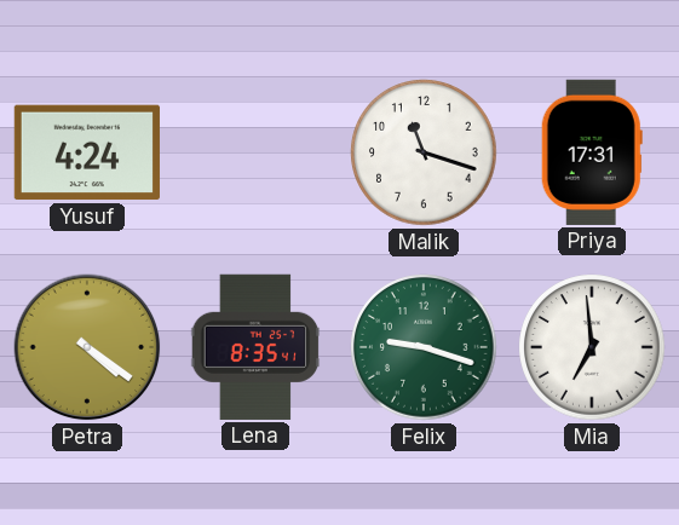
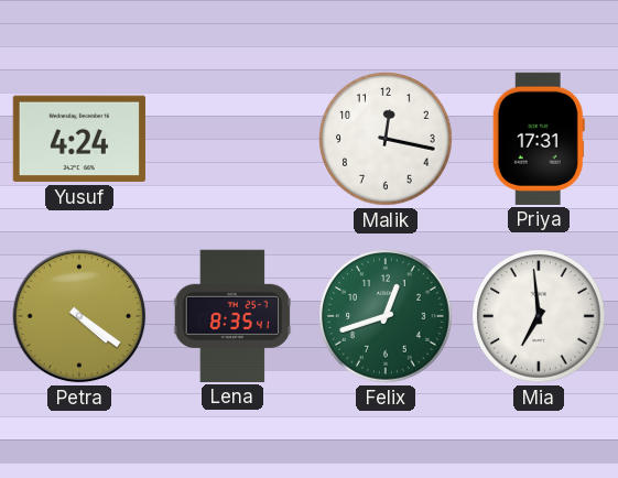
Malik: 11:18 -> 12:17 (386, 139)
Felix: 9:18 -> 12:42 (386, 316)
